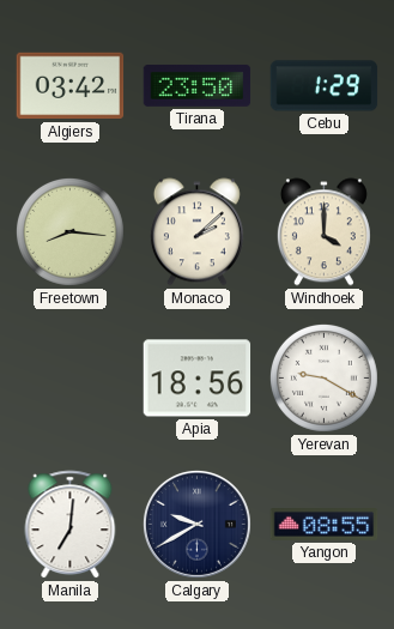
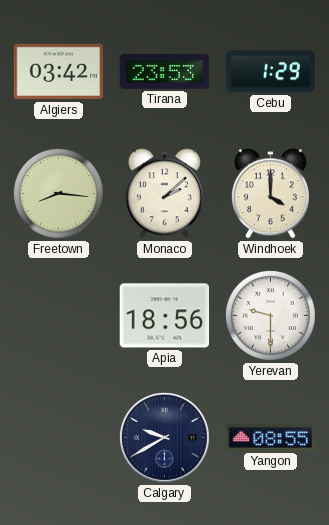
Tirana: 23:50 -> 23:53 (165, 72)
Yerevan: 9:20 -> 9:30 (270, 315)
Manila: 7:01 -> none (71, 525)
